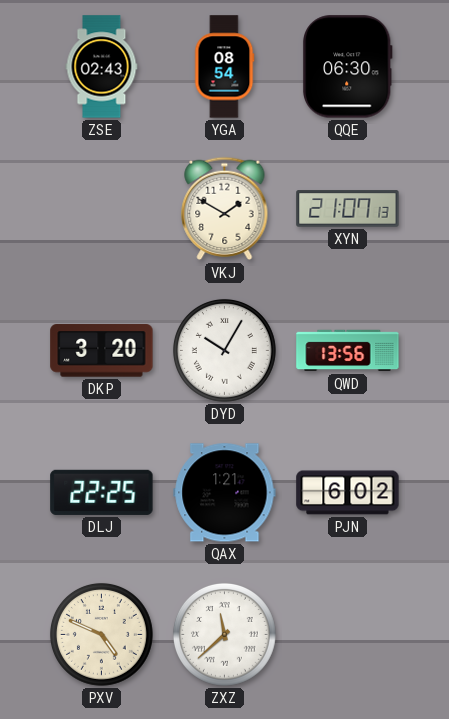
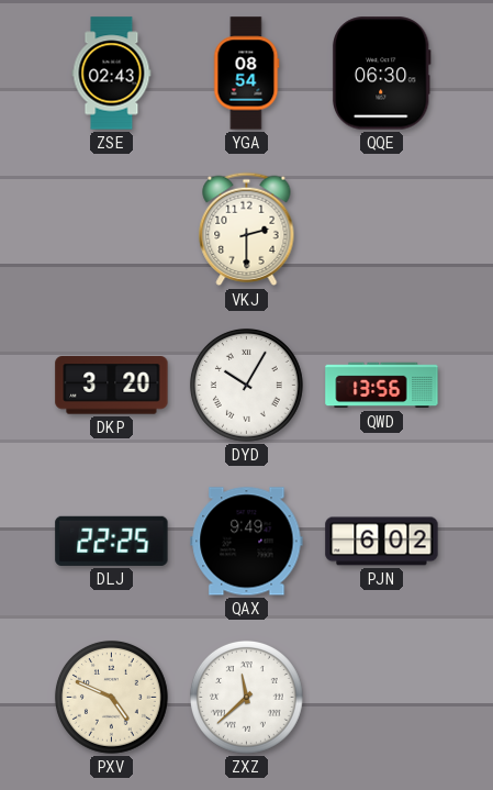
VKJ: 1:50 -> 2:30 (247, 230)
XYN: 21:07 -> none (348, 209)
QAX: 1:21 -> 9:49 (247, 542)
